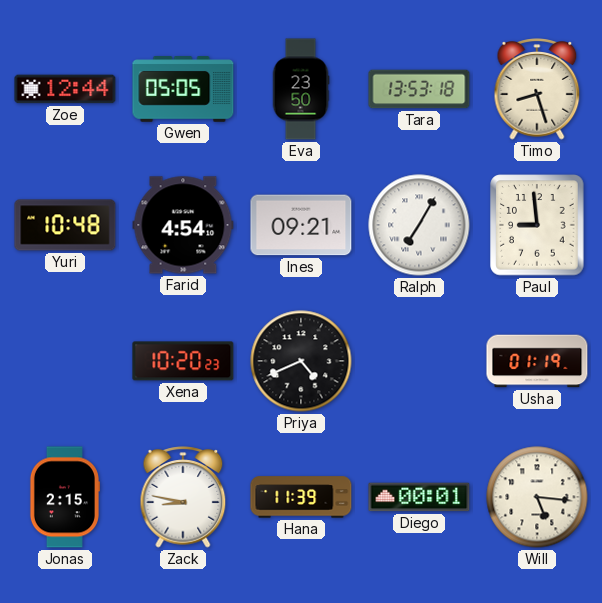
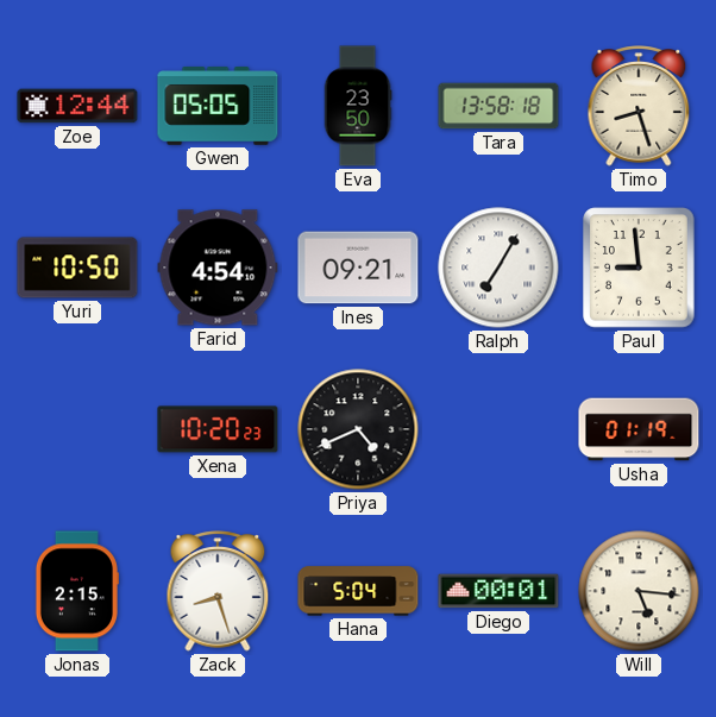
Tara: 13:53 -> 13:58 (498, 106)
Yuri: 10:48 -> 10:50 (77, 268)
Zack: 8:47 -> 8:27 (218, 591)
Hana: 11:39 -> 5:04 (358, 591)
